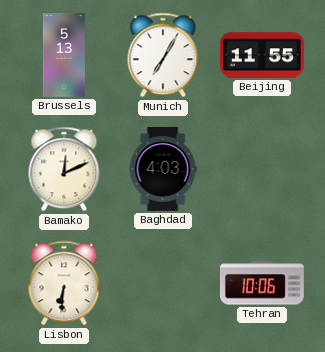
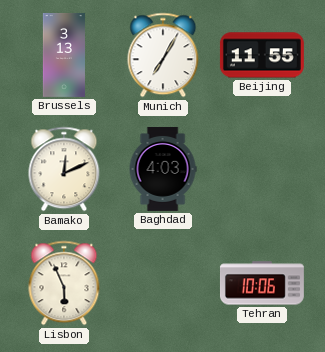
Brussels: 5:13 -> 3:13 (64, 55)
Lisbon: 6:31 -> 5:56 (64, 283)
